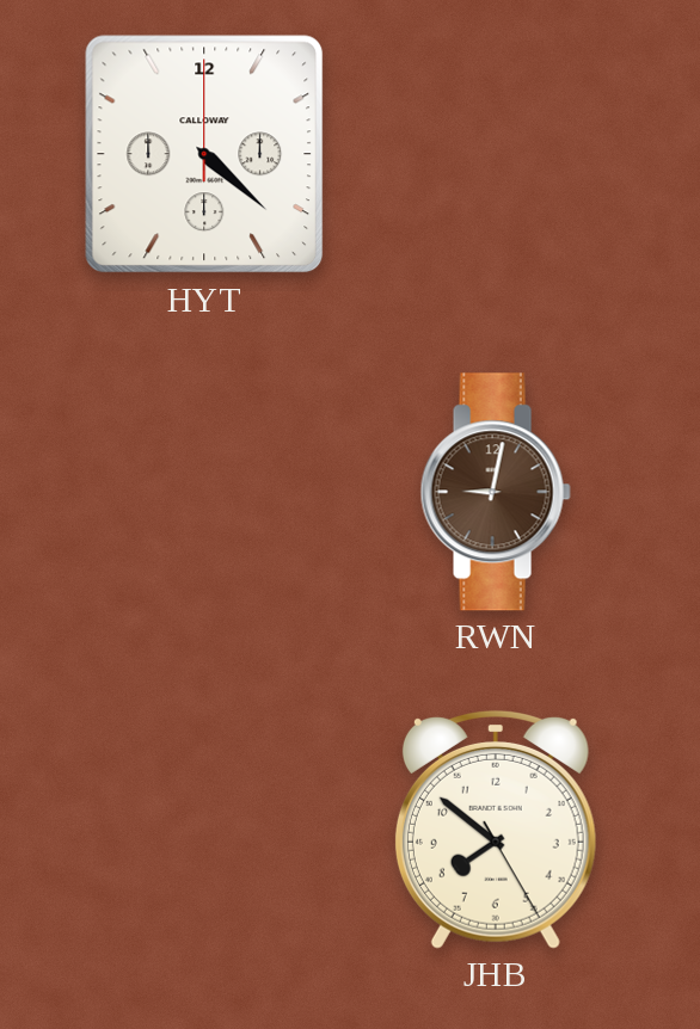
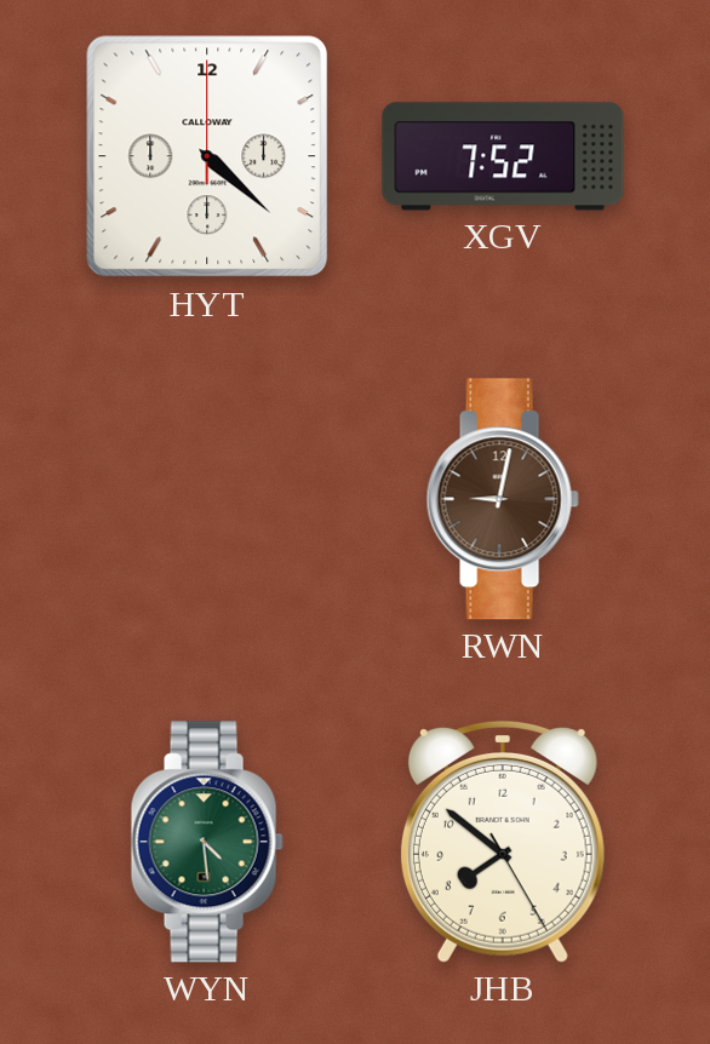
XGV: none -> 7:52 (503, 156)
WYN: none -> 4:29 (207, 842)
